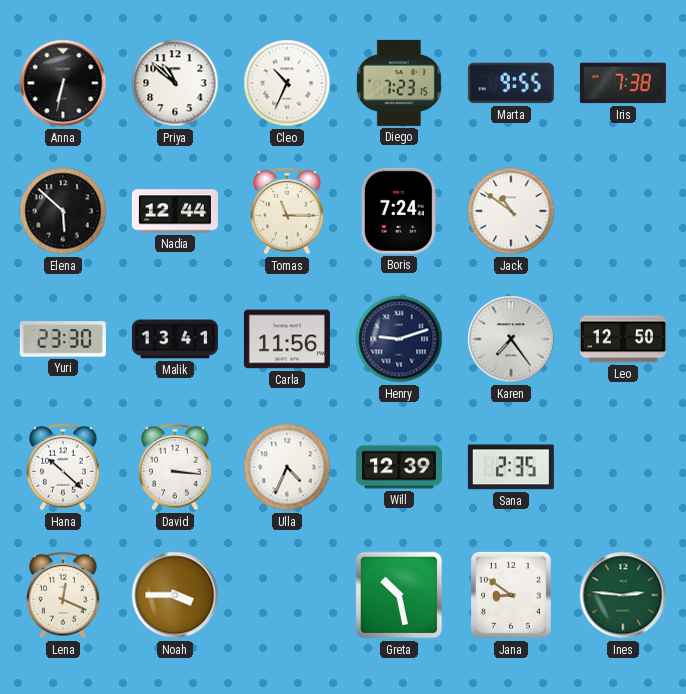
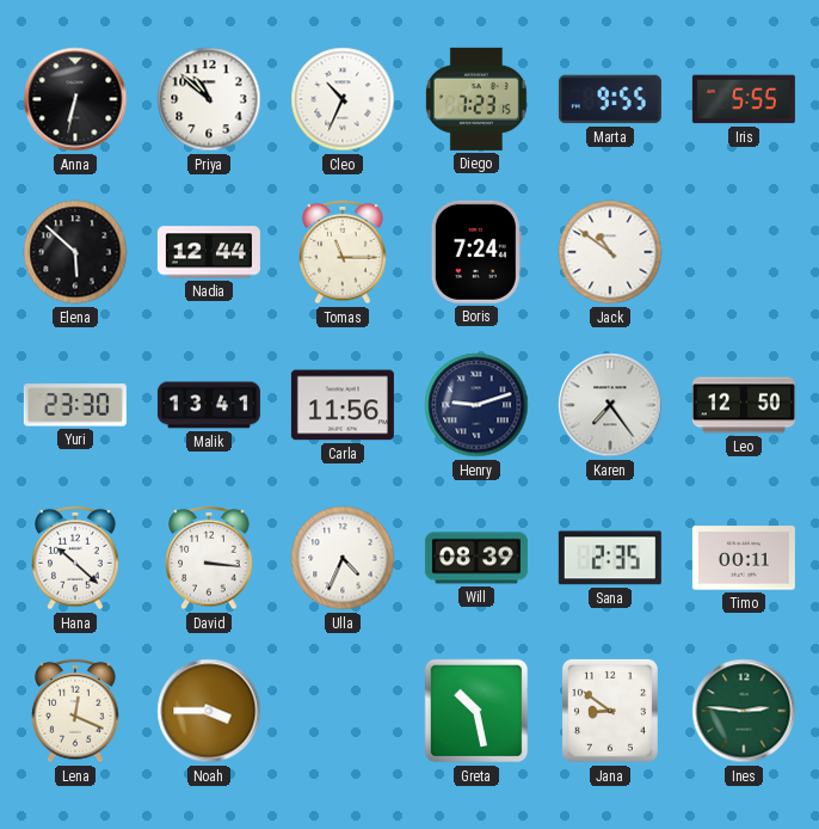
Iris: 7:38 -> 5:55 (744, 99)
Will: 12:39 -> 08:39 (476, 558)
Timo: none -> 00:11 (744, 558)
